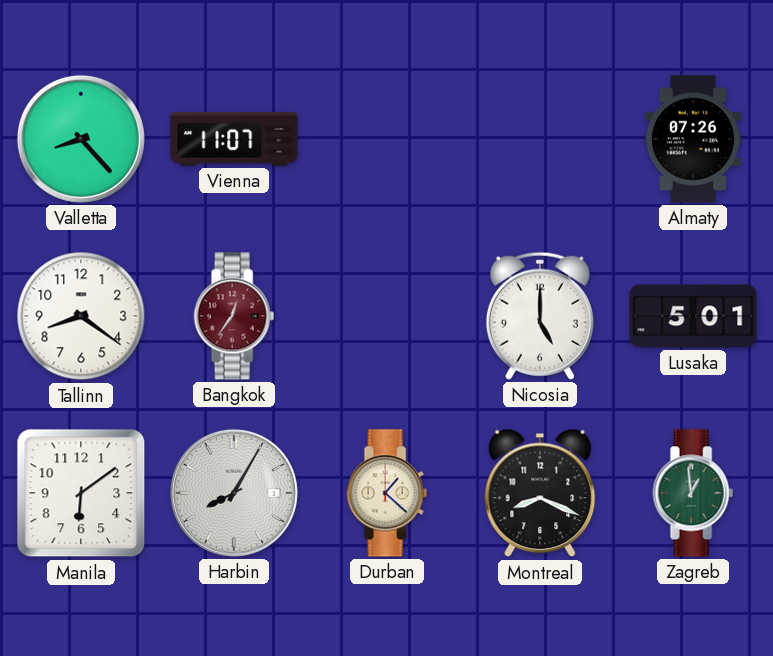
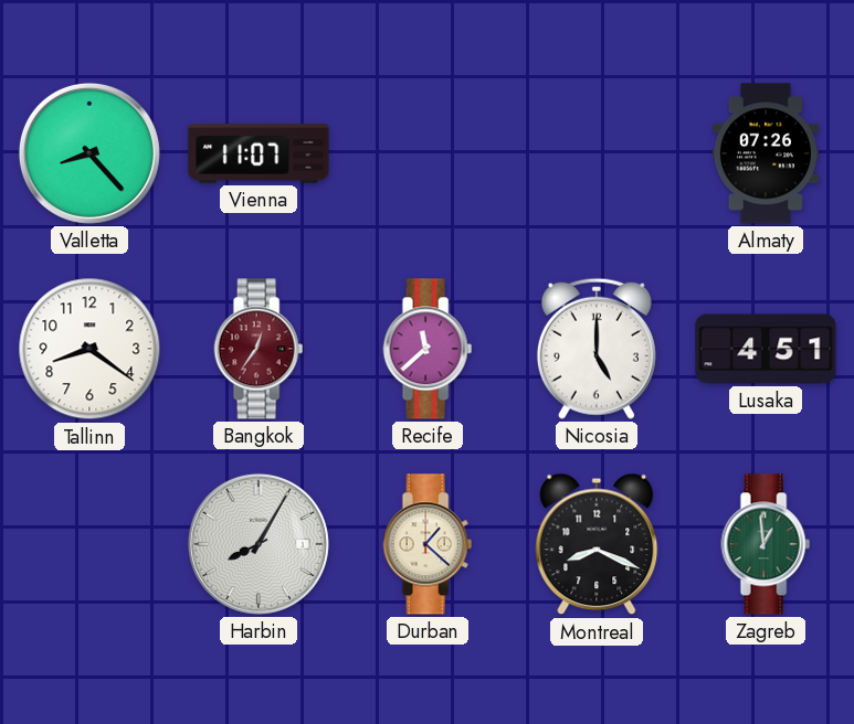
Recife: none -> 11:38 (428, 349)
Lusaka: 5:01 -> 4:51 (766, 349)
Manila: 6:09 -> none (81, 493)
